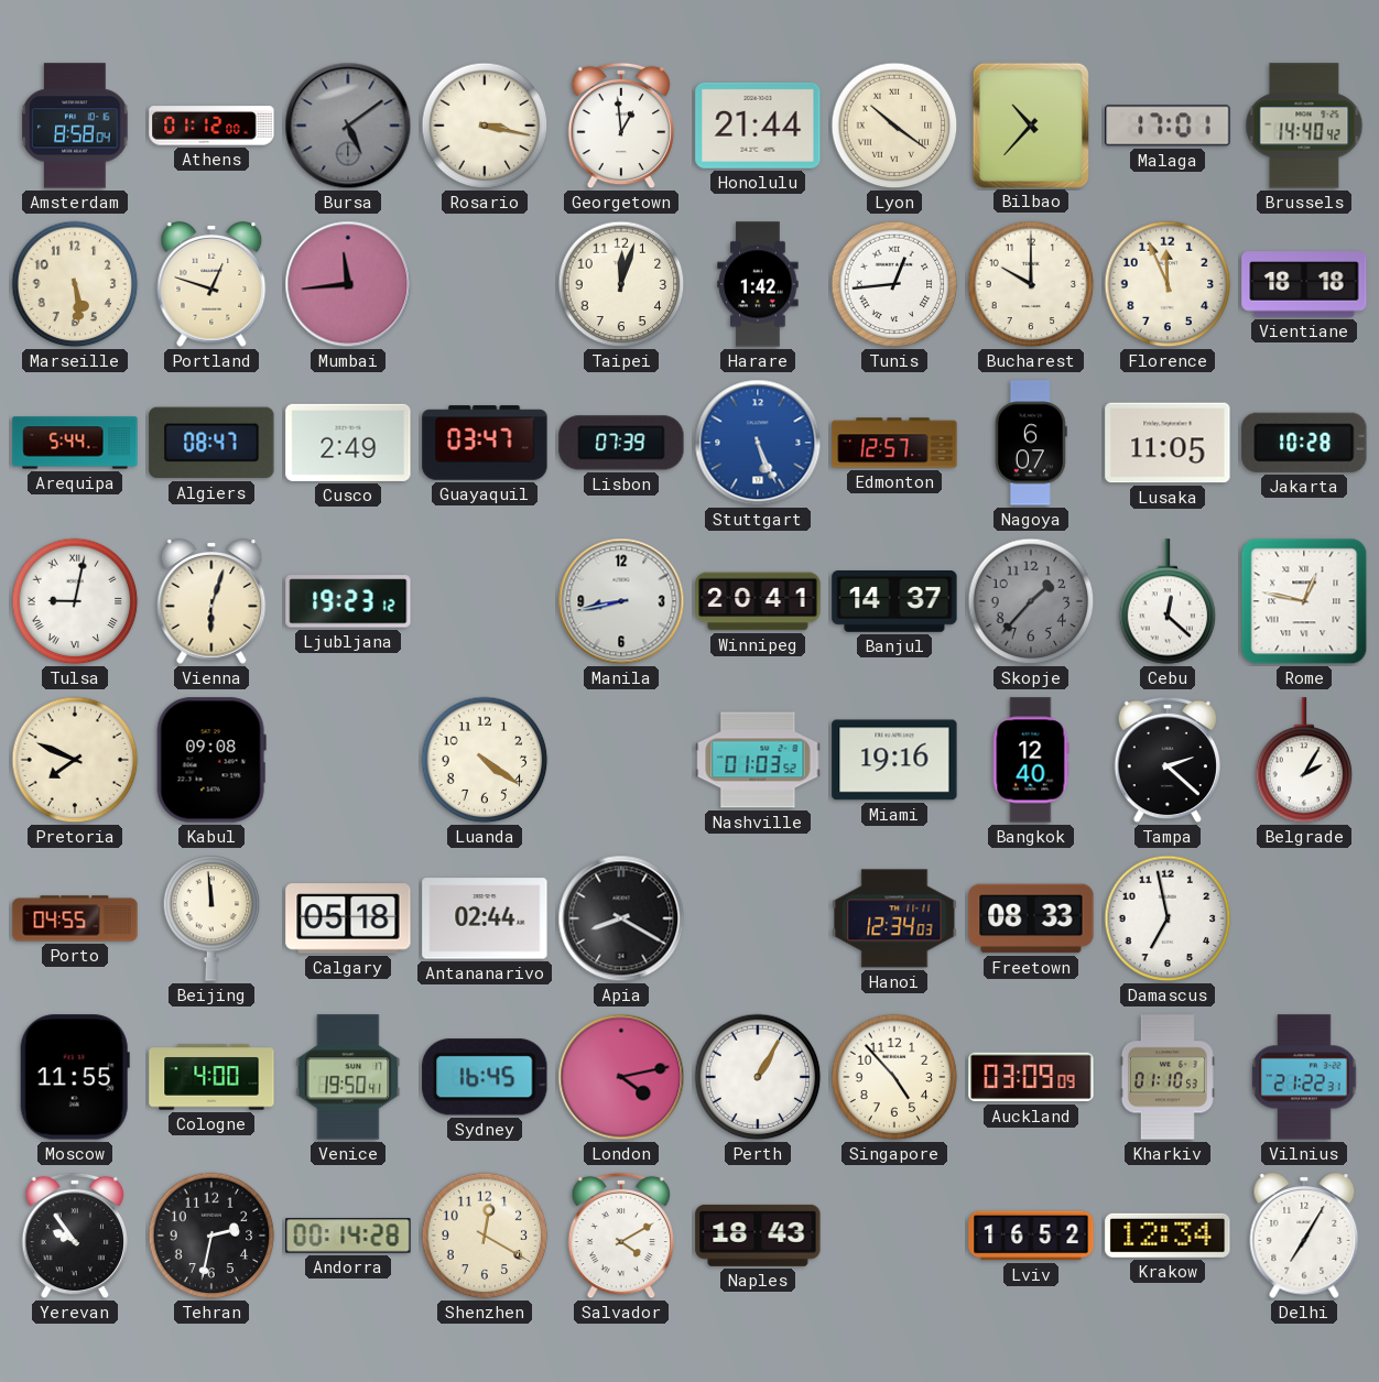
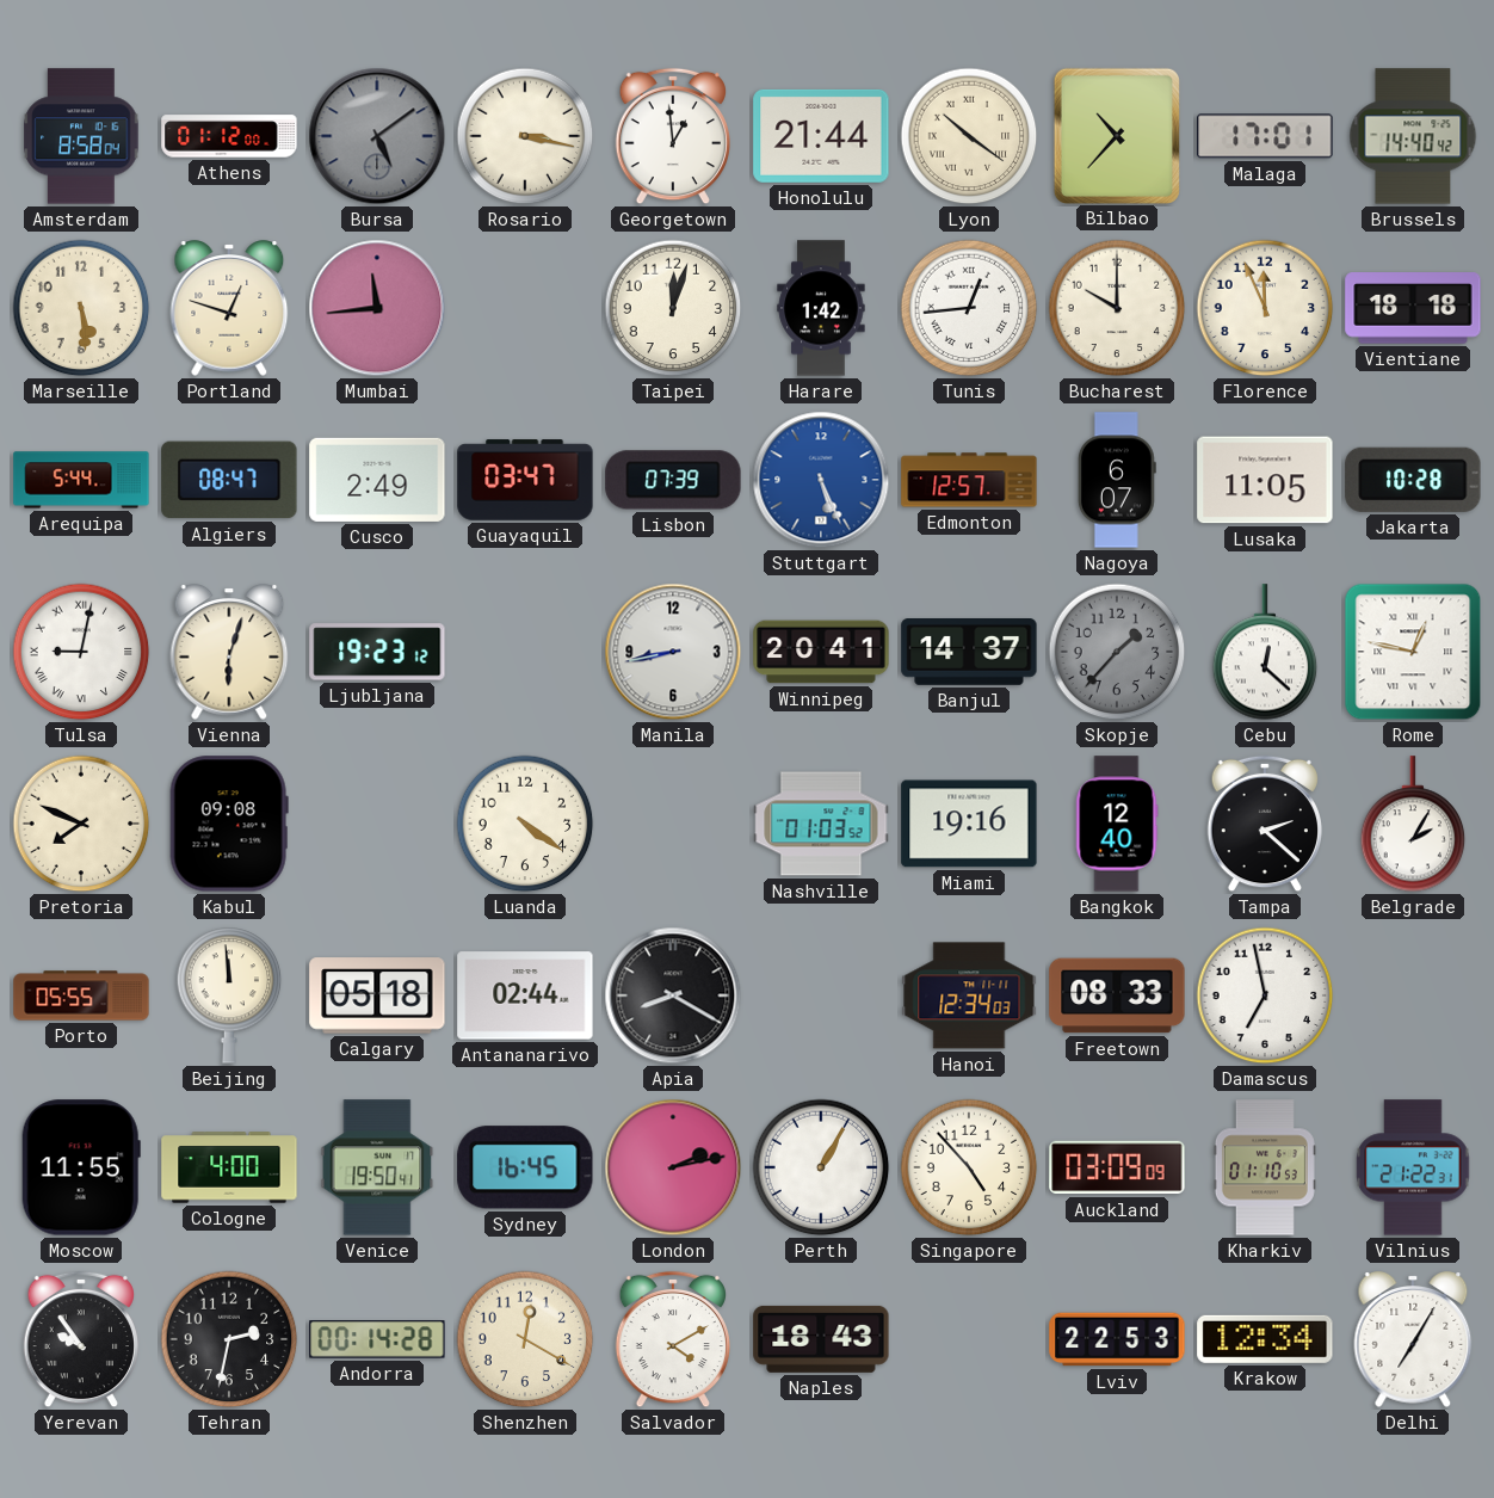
Porto: 04:55 -> 05:55 (81, 995)
London: 4:13 -> 2:13 (673, 1167)
Lviv: 16:52 -> 22:53 (1117, 1339)
